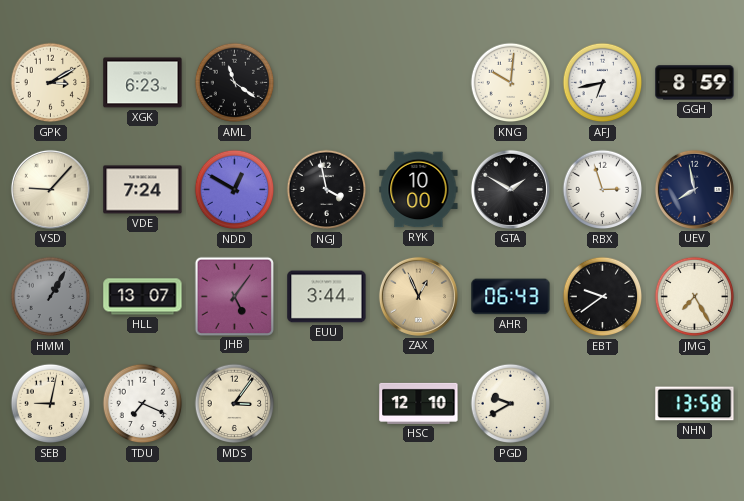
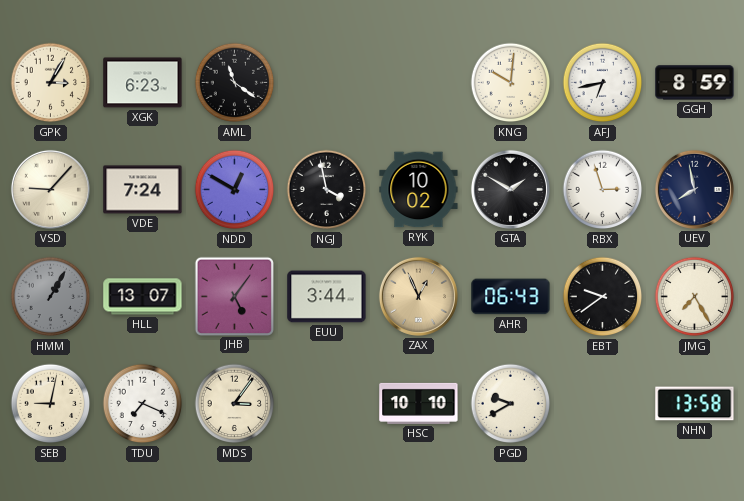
GPK: 3:10 -> 3:05 (51, 83)
RYK: 10:00 -> 10:02 (419, 190)
HSC: 12:10 -> 10:10 (419, 403)
